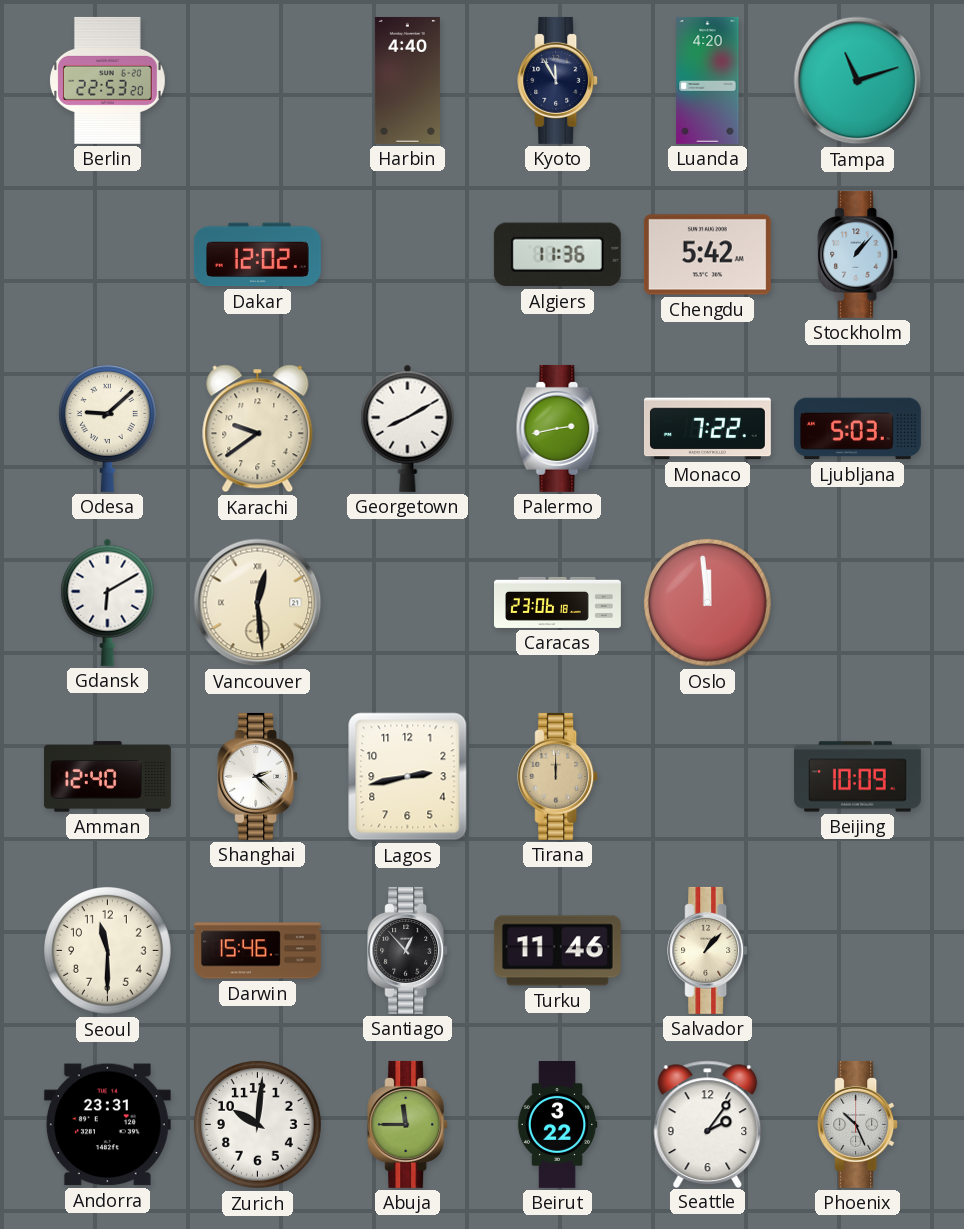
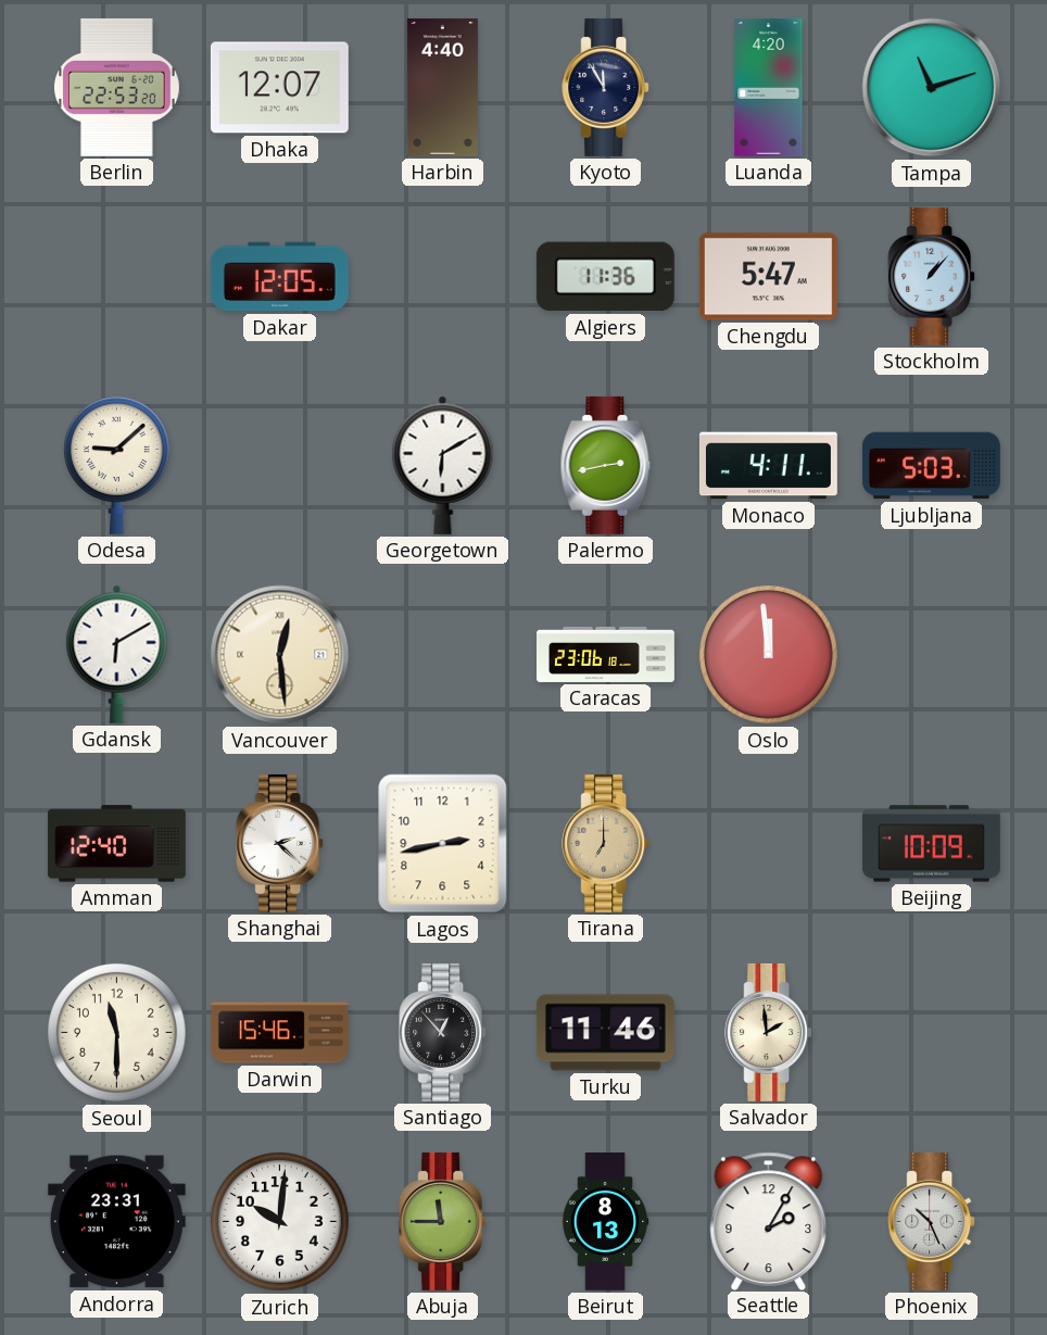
Dhaka: none -> 12:07 (279, 88)
Dakar: 12:02 -> 12:05 (279, 277)
Chengdu: 5:42 -> 5:47 (768, 277)
Karachi: 9:39 -> none (258, 429)
Georgetown: 8:10 -> 6:10 (443, 465)
Monaco: 7:22 -> 4:11 (768, 466)
Tirana: 12:00 -> 7:00 (606, 843)
Salvador: 1:07 -> 1:59 (769, 1032)
Beirut: 3:22 -> 8:13 (605, 1222)
Seattle: 2:06 -> 2:05 (769, 1221)
